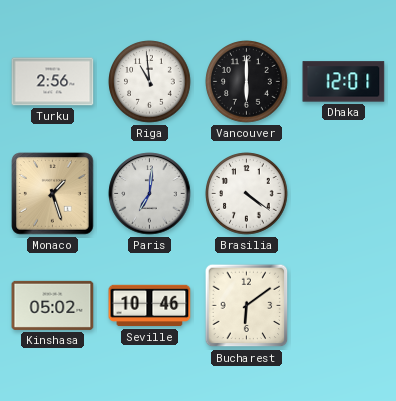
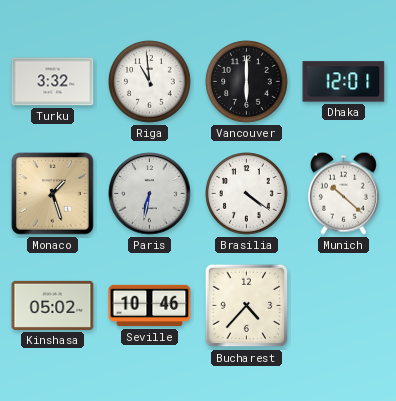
Turku: 2:56 -> 3:32 (53, 82)
Paris: 7:01 -> 6:32 (150, 194)
Munich: none -> 10:22 (343, 193)
Bucharest: 6:09 -> 4:37 (247, 306)
